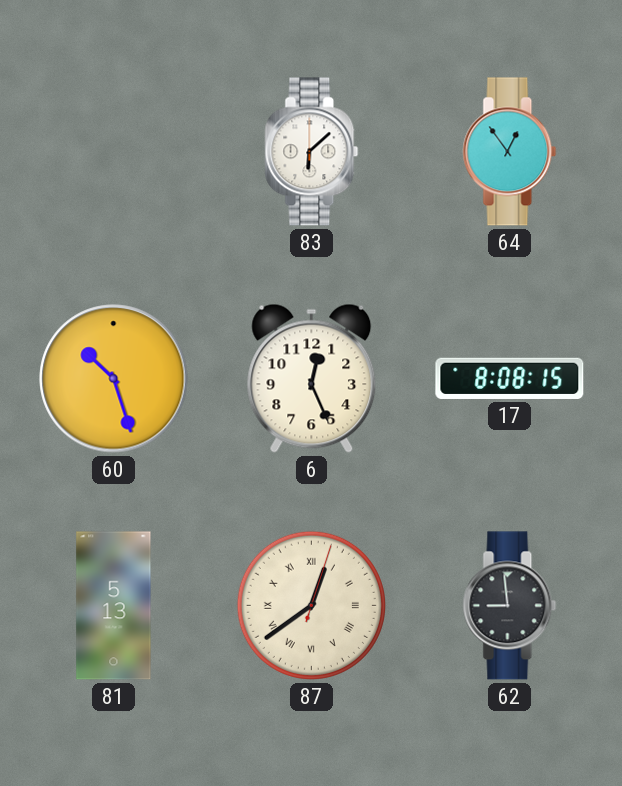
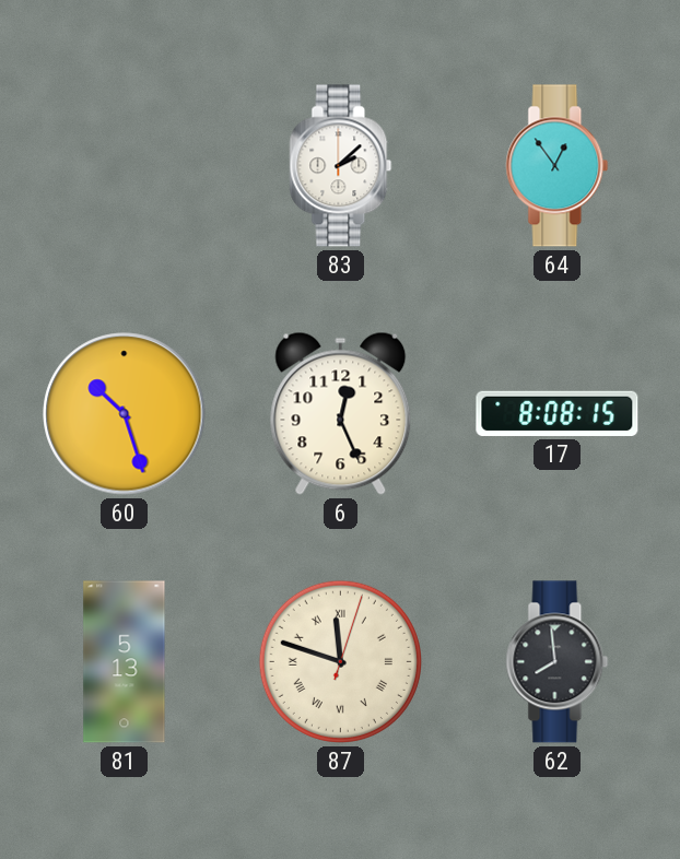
83: 6:08 -> 2:08 (341, 166)
87: 12:39 -> 11:48 (340, 661)
62: 8:59 -> 7:59 (558, 662)
